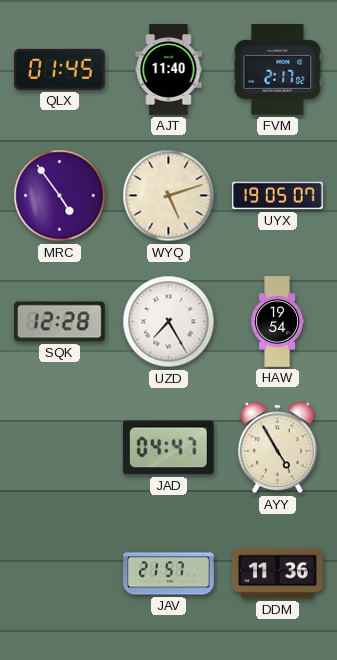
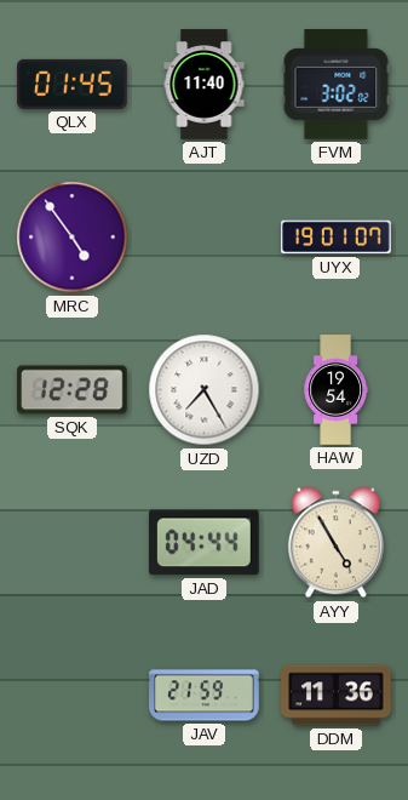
FVM: 2:17 -> 3:02 (337, 85)
WYQ: 5:12 -> none (169, 196)
UYX: 19:05 -> 19:01 (337, 238)
JAD: 04:47 -> 04:44 (203, 543)
JAV: 21:57 -> 21:59 (205, 696)
